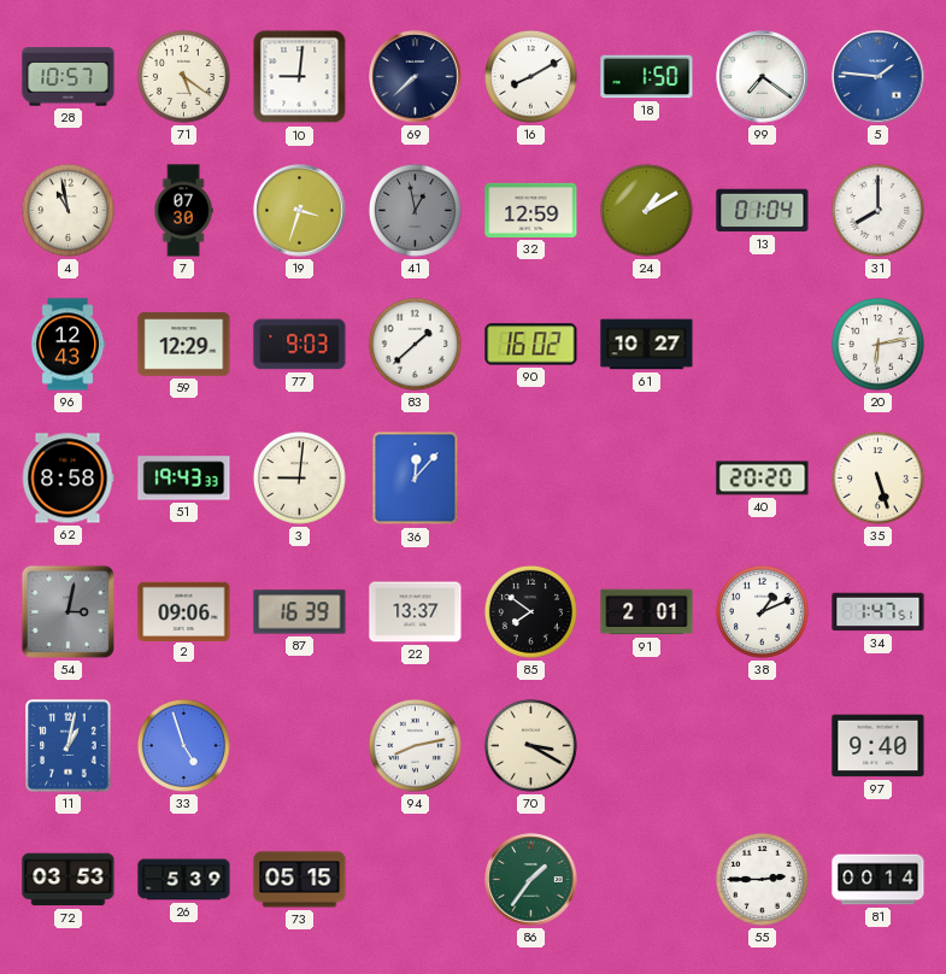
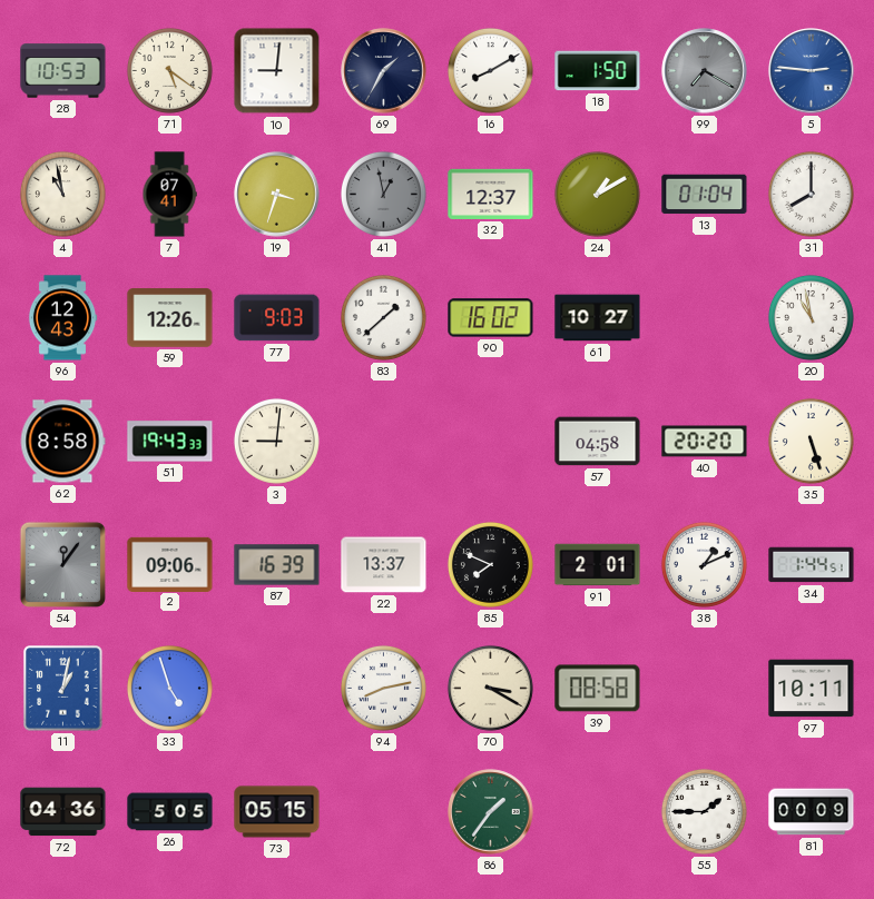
28: 10:57 -> 10:53 (63, 71)
69: 7:38 -> 1:35 (384, 71)
99: 7:21 -> 7:20 (705, 71)
99 dial: white -> grey (705, 71)
5: 1:46 -> 2:46 (812, 71)
7: 07:30 -> 07:41 (169, 195)
32: 12:59 -> 12:37 (491, 194)
59: 12:29 -> 12:26 (170, 318)
20: 6:13 -> 10:58 (811, 317)
36: 12:07 -> none (416, 479)
57: none -> 04:58 (598, 442)
54: 3:02 -> 12:06 (62, 564)
85: 7:51 -> 7:49 (490, 564)
34: 1:47 -> 1:44 (812, 565)
39: none -> 08:58 (598, 689)
97: 9:40 -> 10:11 (812, 689)
72: 03:53 -> 04:36 (63, 812)
26: 5:39 -> 5:05 (170, 812)
55: 2:45 -> 1:45 (704, 811)
81: 00:14 -> 00:09 (812, 812)
